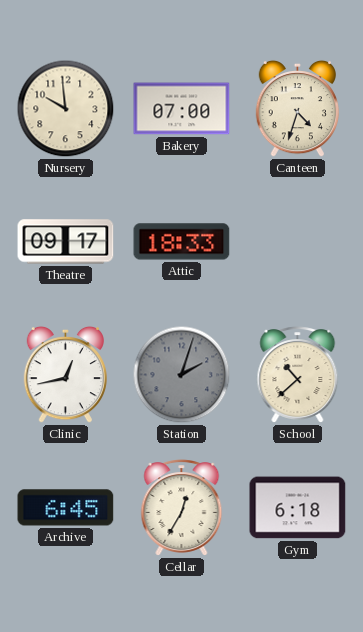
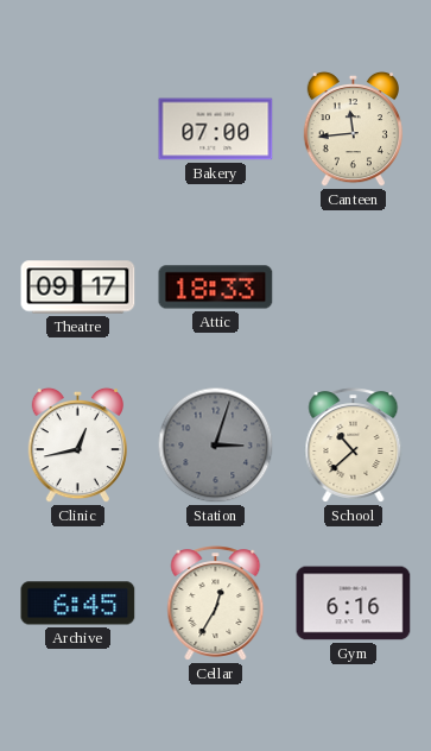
Nursery: 9:59 -> none (66, 109)
Canteen: 4:33 -> 11:44 (353, 130)
Station: 2:03 -> 3:03 (216, 446)
Gym: 6:18 -> 6:16 (354, 604)
